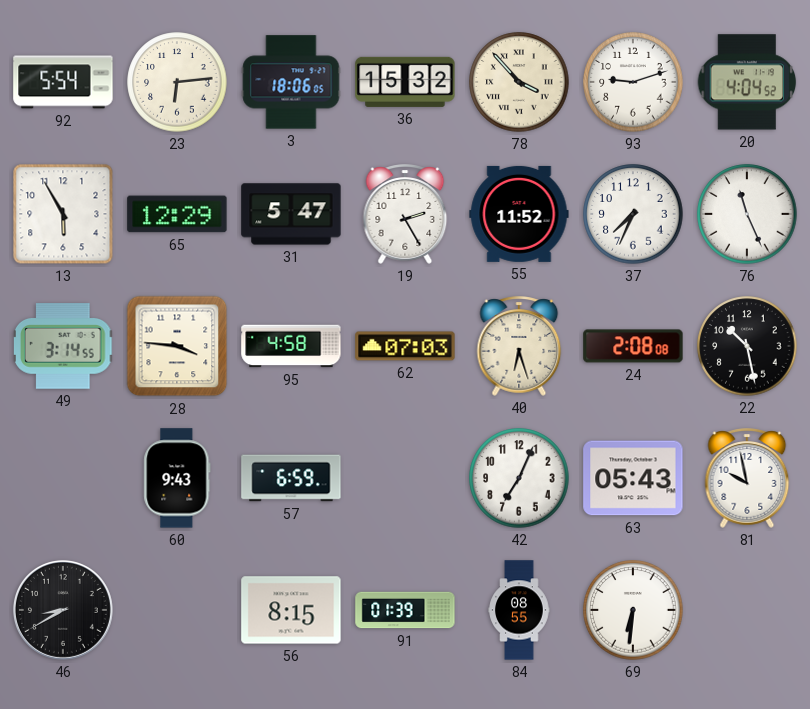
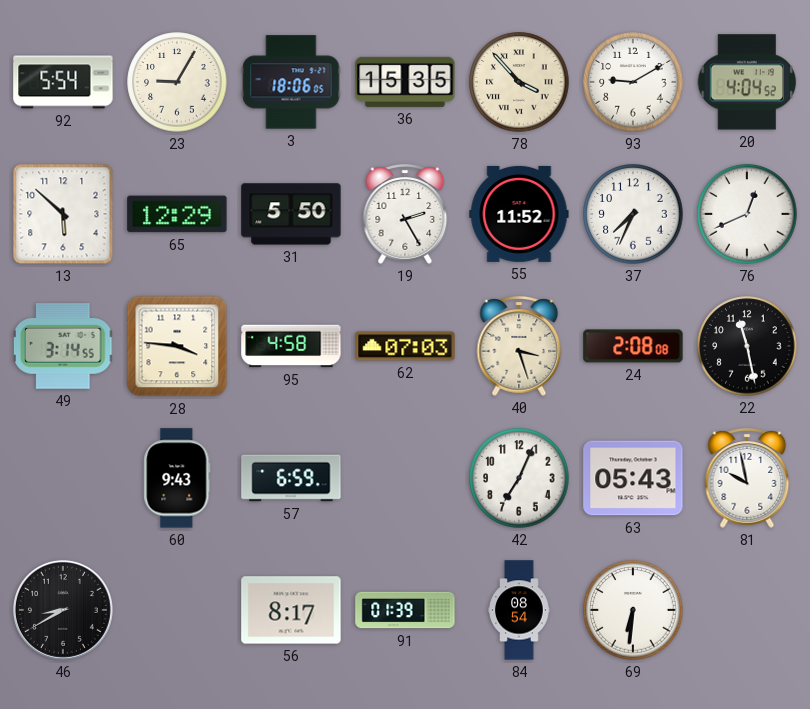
23: 6:14 -> 9:05 (177, 82)
36: 15:32 -> 15:35 (405, 82)
93: 9:12 -> 9:10 (633, 82)
13: 5:55 -> 5:52 (63, 214)
31: 5:47 -> 5:50 (291, 214)
76: 11:26 -> 12:41 (747, 214)
40: 6:27 -> 3:27 (519, 346)
22: 10:28 -> 11:28 (747, 346)
56: 8:15 -> 8:17 (291, 610)
84: 08:55 -> 08:54 (519, 610)
